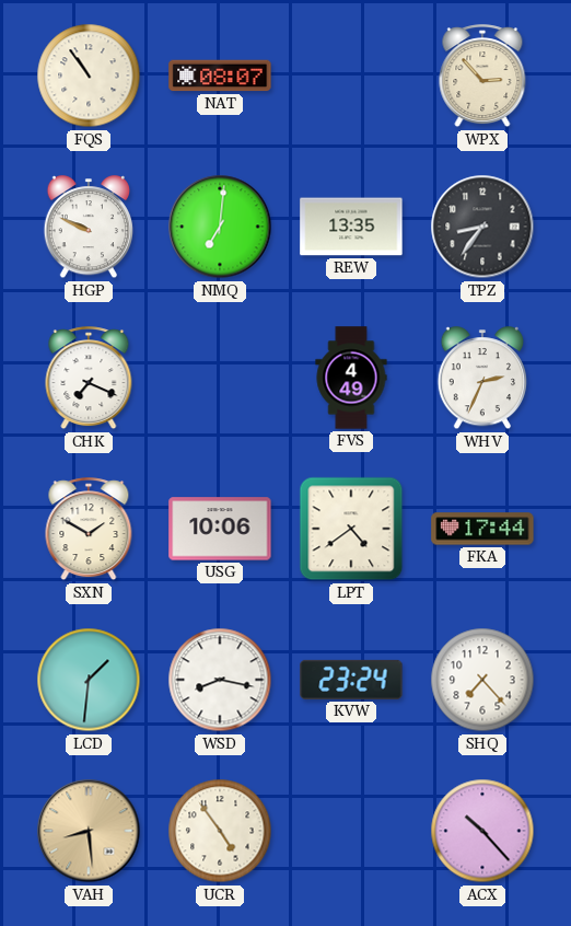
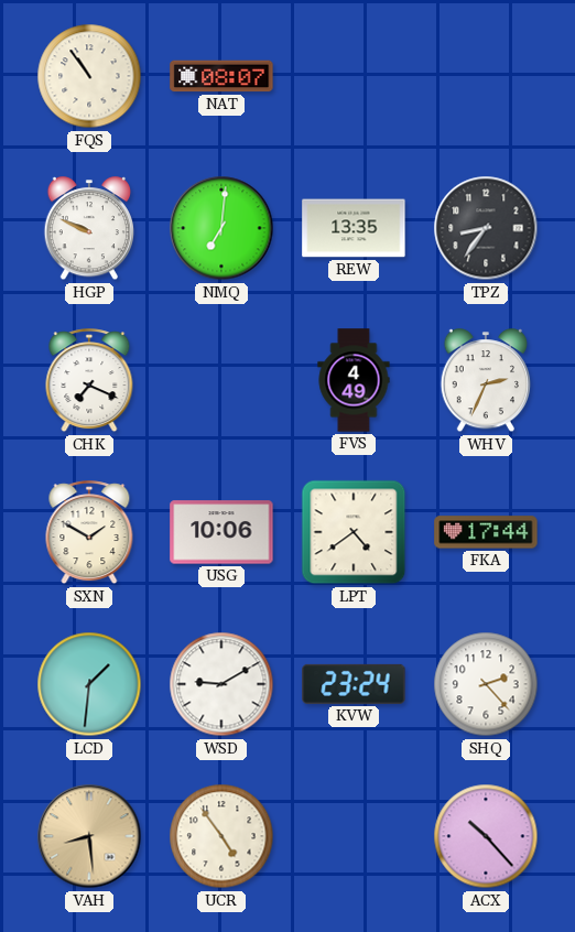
WPX: 2:53 -> none (482, 77)
WSD: 8:17 -> 9:10 (221, 684)
SHQ: 7:23 -> 2:23 (486, 684)
